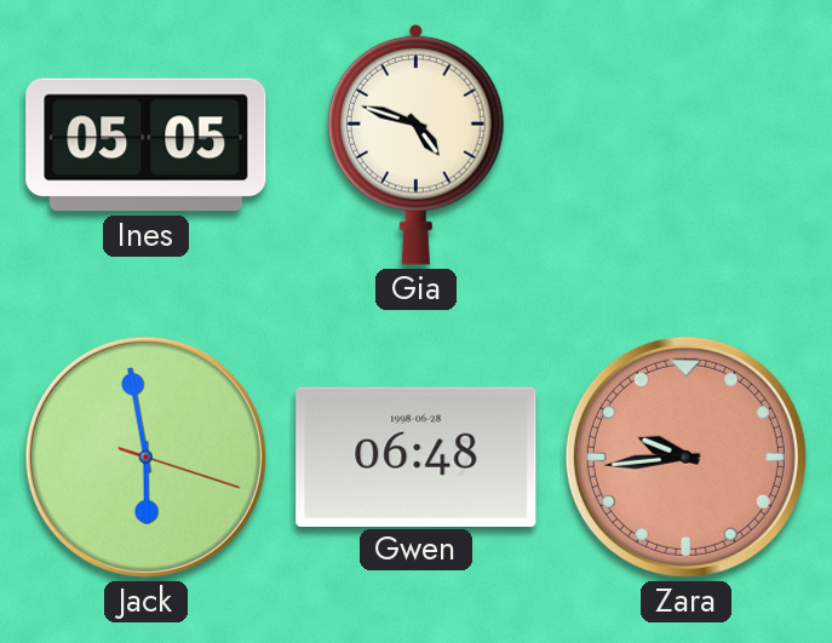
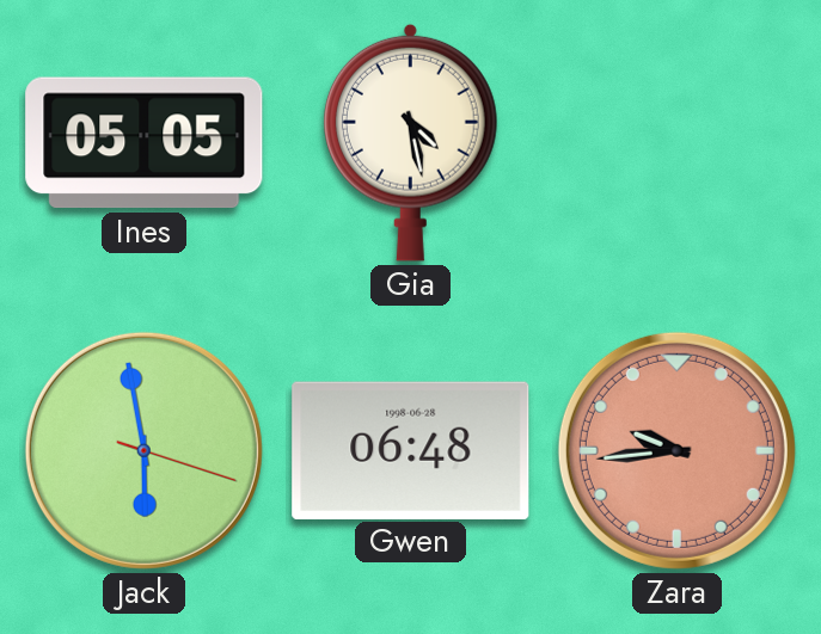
Gia: 4:48 -> 4:28 (410, 142)
